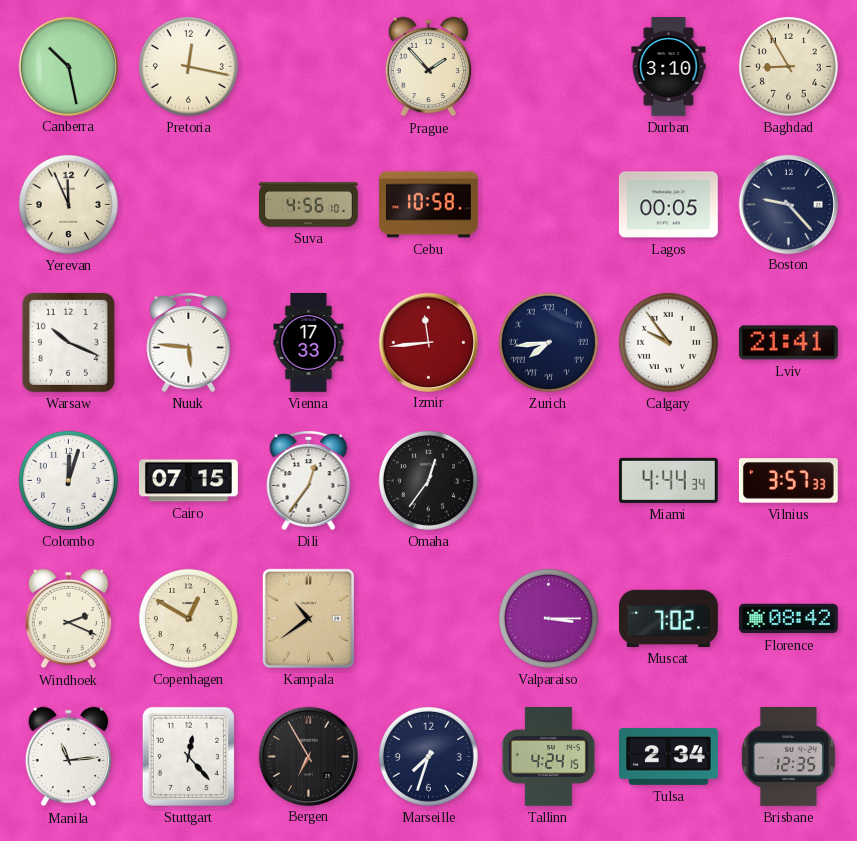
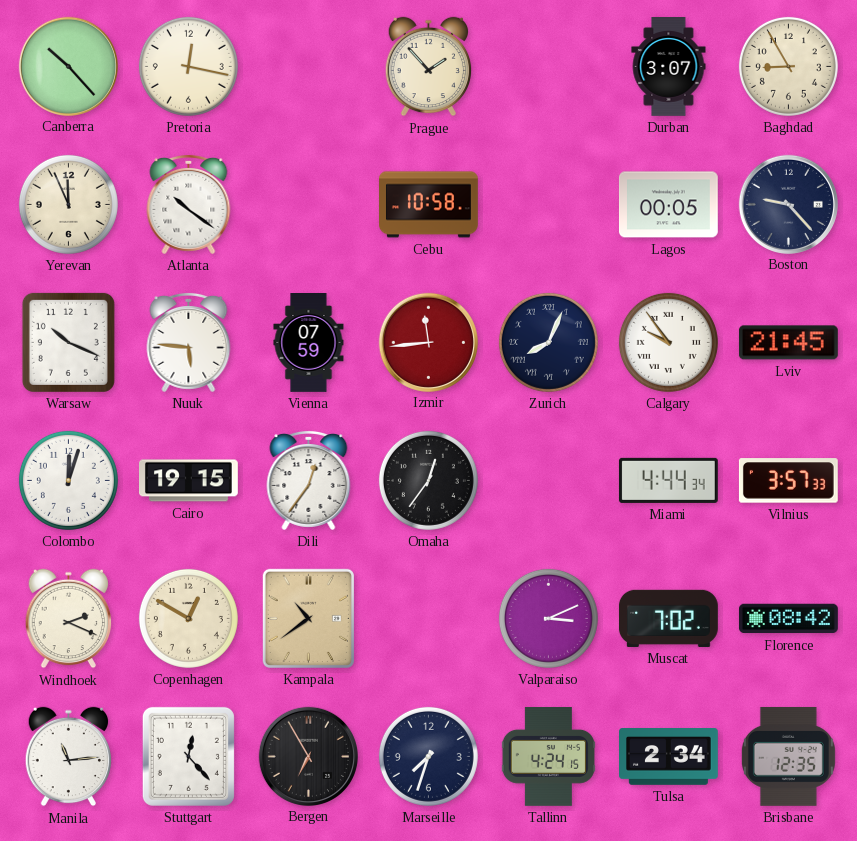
Canberra: 10:28 -> 10:23 (68, 66)
Durban: 3:10 -> 3:07 (669, 67)
Atlanta: none -> 10:21 (189, 204)
Suva: 4:56 -> none (309, 205)
Vienna: 17:33 -> 07:59 (309, 343)
Zurich: 7:44 -> 8:04 (548, 342)
Lviv: 21:41 -> 21:45 (788, 343)
Cairo: 07:15 -> 19:15 (189, 481)
Valparaiso: 3:15 -> 3:11 (548, 618)
